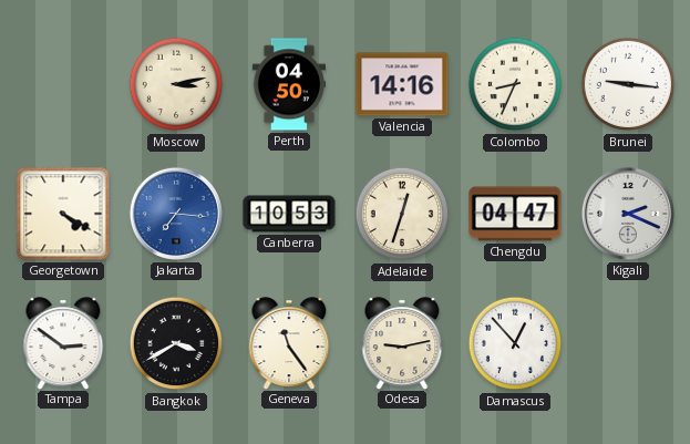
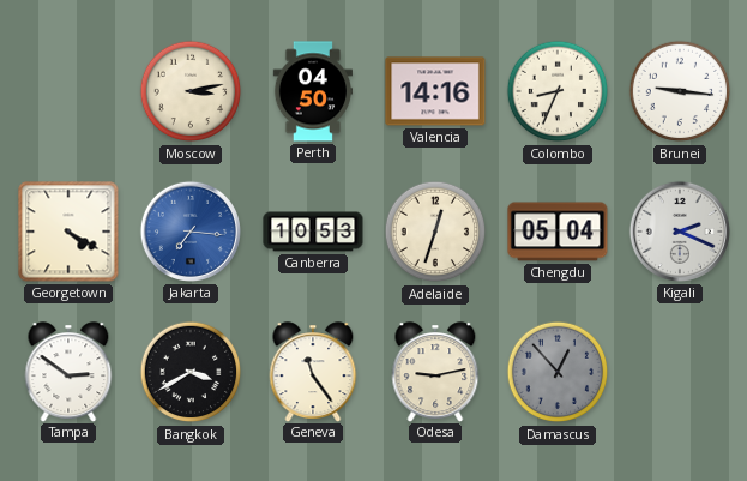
Chengdu: 04:47 -> 05:04 (558, 232)
Damascus dial: white -> grey (558, 372)
